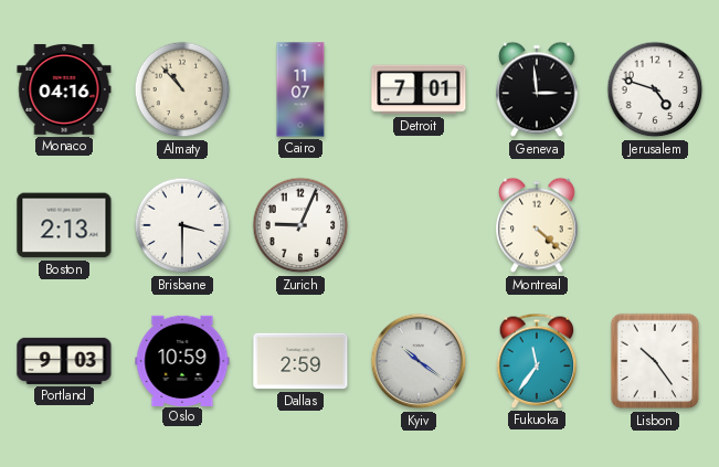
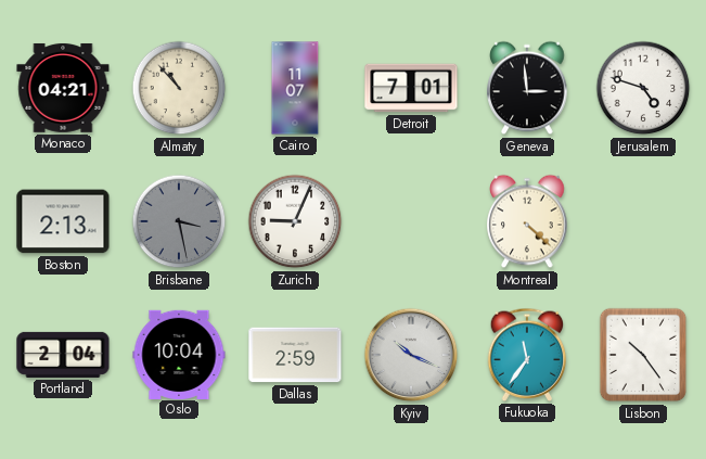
Monaco: 04:16 -> 04:21 (63, 88)
Brisbane: 3:30 -> 3:28 (179, 221)
Brisbane dial: white -> grey (179, 221)
Portland: 9:03 -> 2:04 (63, 355)
Oslo: 10:59 -> 10:04 (179, 354)
Kyiv: 10:21 -> 10:19 (411, 355)
